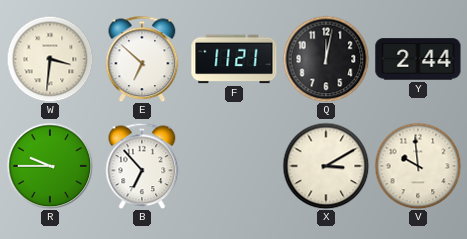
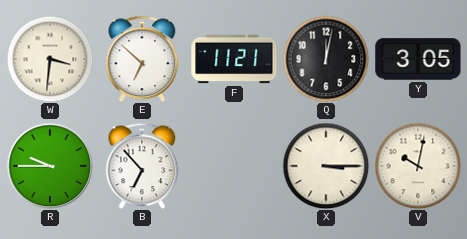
Y: 2:44 -> 3:05 (418, 59)
X: 3:10 -> 3:15 (326, 166)
V: 9:59 -> 10:02 (418, 166)
